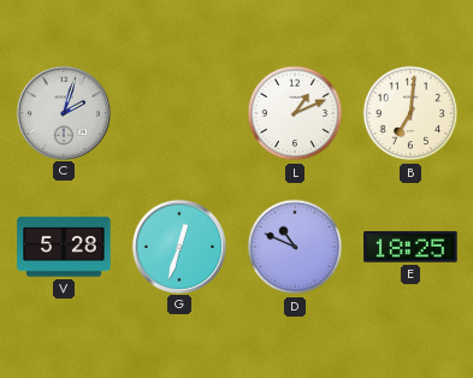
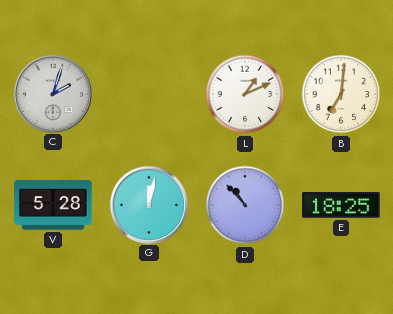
G: 12:33 -> 12:02 (148, 204)
D: 10:49 -> 10:53 (245, 205)
